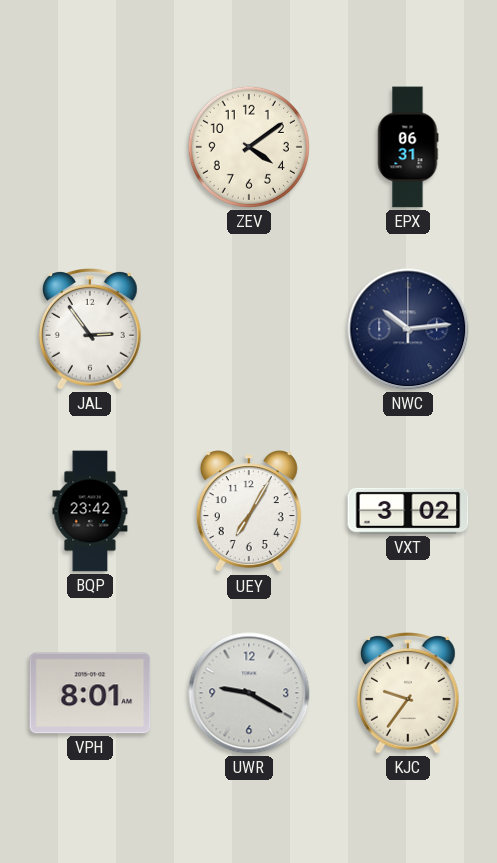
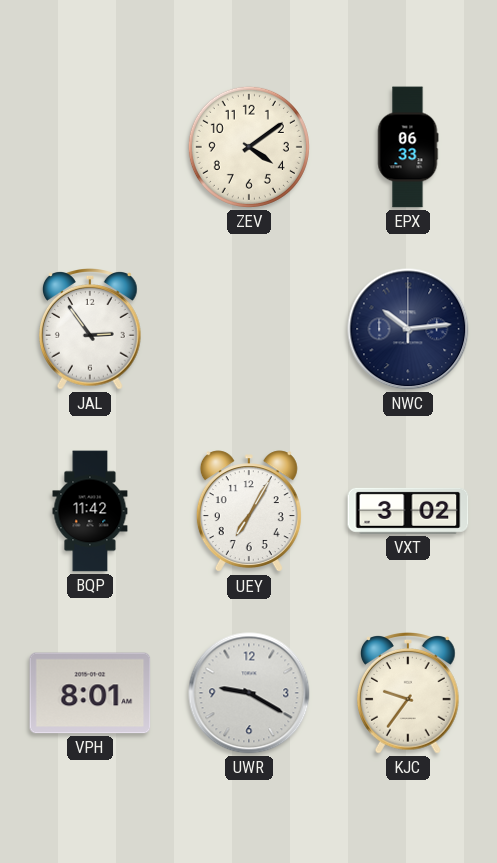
EPX: 06:31 -> 06:33 (408, 147)
BQP: 23:42 -> 11:42 (90, 511)
